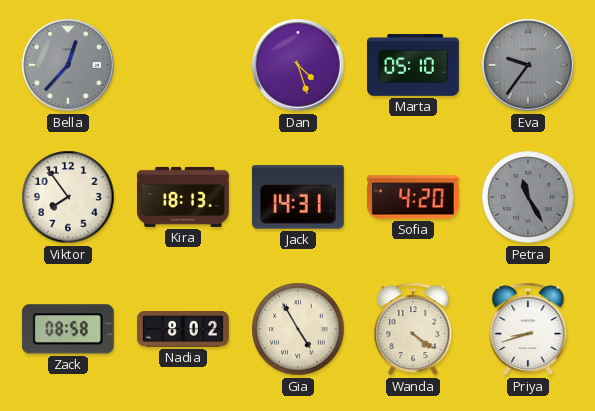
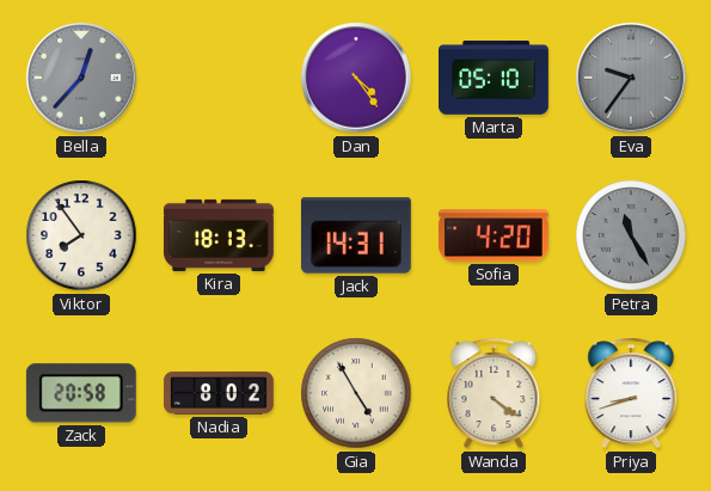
Dan: 4:27 -> 4:24 (356, 78)
Zack: 08:58 -> 20:58 (81, 393)
